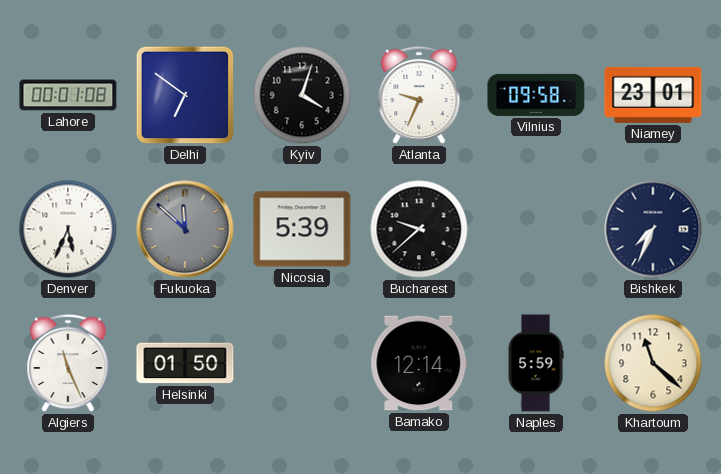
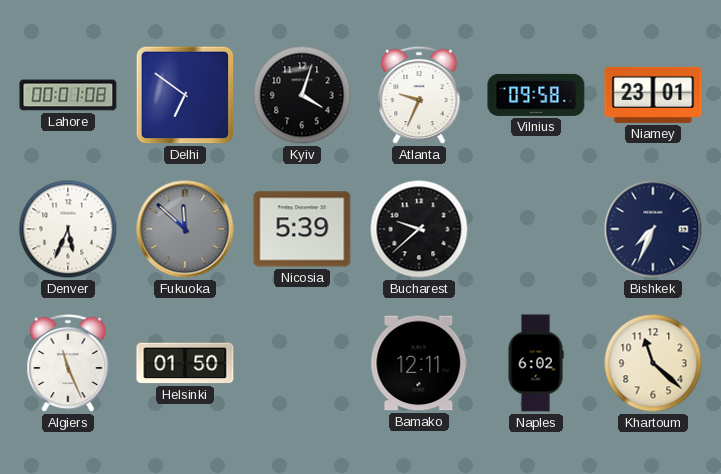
Bamako: 12:14 -> 12:11 (419, 363)
Naples: 5:59 -> 6:02 (536, 363)
